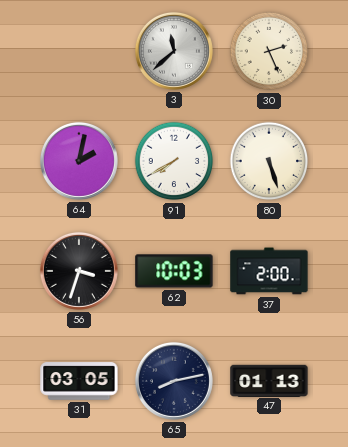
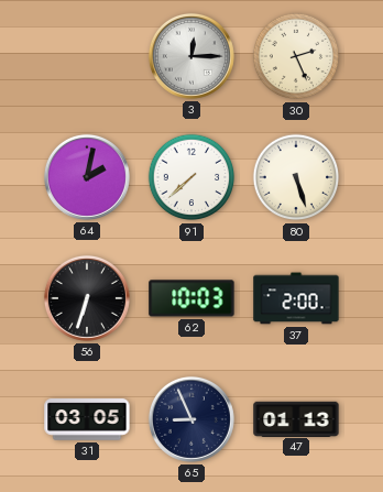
3: 11:38 -> 12:15 (191, 56)
91: 7:40 -> 7:38 (191, 177)
56: 3:33 -> 6:33 (87, 298)
65: 8:13 -> 8:56 (191, 419)
